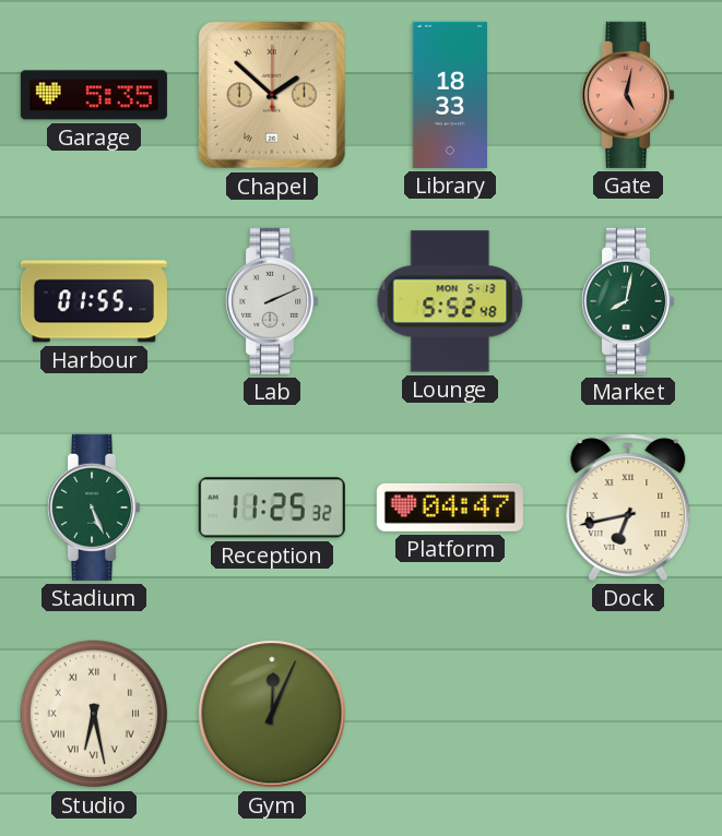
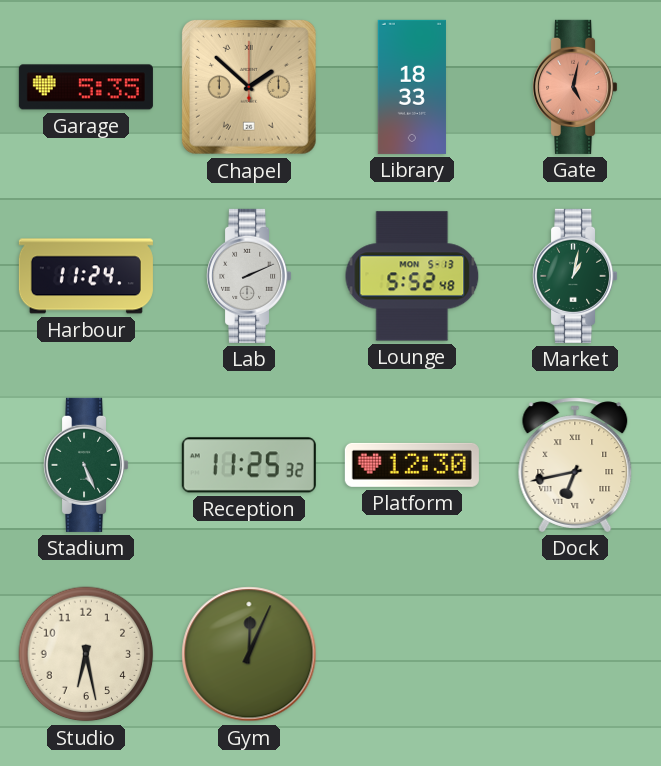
Harbour: 01:55 -> 11:24 (86, 276)
Market: 8:02 -> 1:02 (576, 276)
Platform: 04:47 -> 12:30 (412, 465)
Studio numerals: Roman -> Arabic (86, 654)
